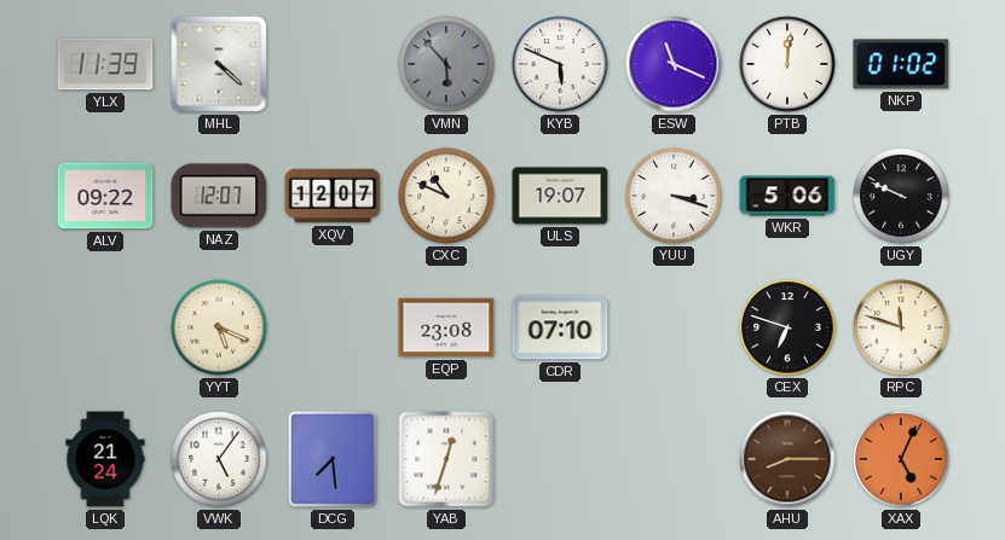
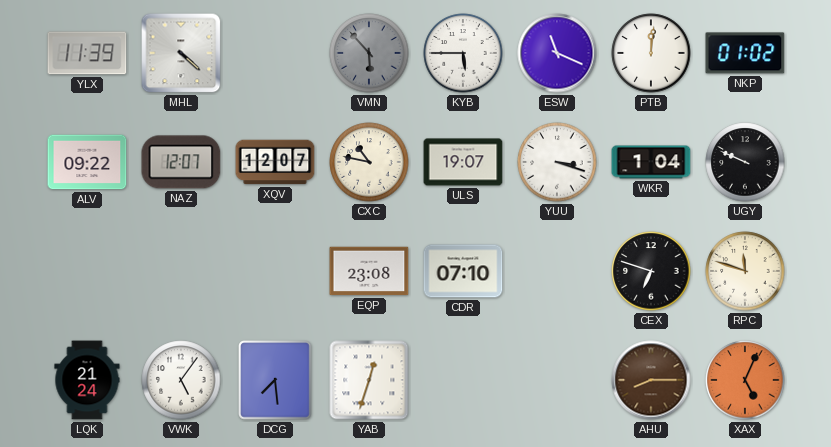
KYB: 5:49 -> 5:45 (463, 53)
CXC: 10:49 -> 10:47 (369, 162)
WKR: 5:06 -> 1:04 (651, 162)
YYT: 5:19 -> none (219, 327)
